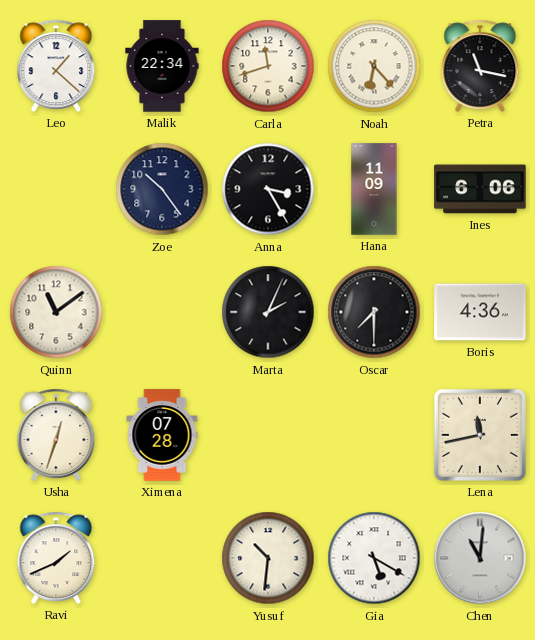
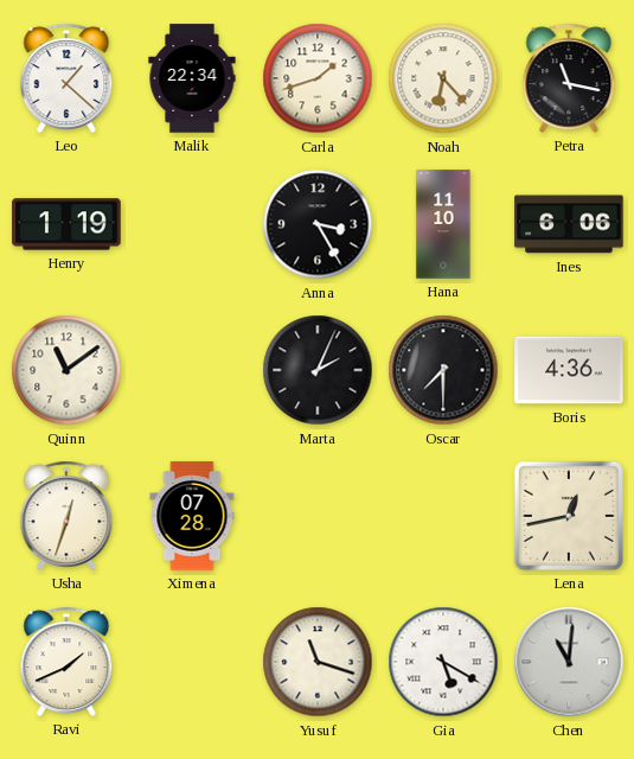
Carla: 11:42 -> 1:42 (318, 78)
Henry: none -> 1:19 (66, 224)
Zoe: 10:24 -> none (162, 189)
Hana: 11:09 -> 11:10 (443, 224)
Lena: 11:43 -> 12:43 (569, 516)
Yusuf: 10:31 -> 11:18 (318, 662)
